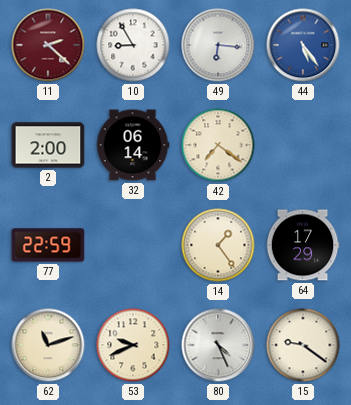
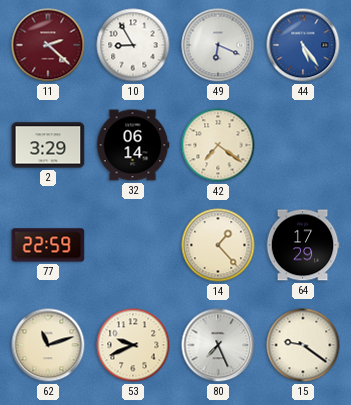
49: 6:16 -> 6:19 (218, 45)
2: 2:00 -> 3:29 (48, 145)
14: 1:24 -> 1:23 (218, 245)
80: 4:26 -> 7:26 (218, 345)
